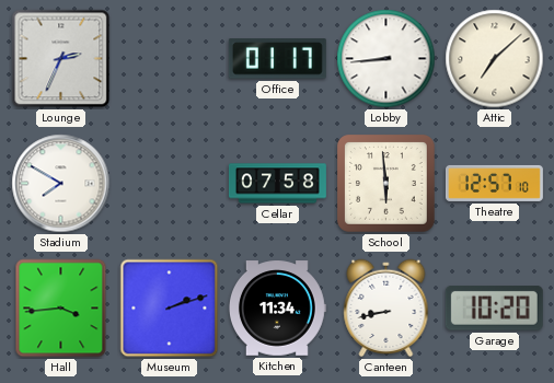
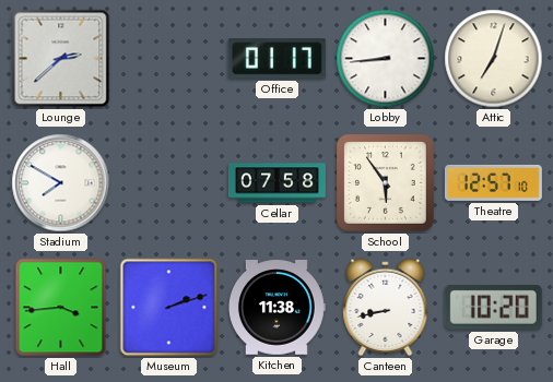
Lounge: 2:34 -> 2:38 (61, 59)
Attic: 7:08 -> 7:03 (494, 59)
School: 5:59 -> 5:54 (386, 183)
Kitchen: 11:34 -> 11:38 (276, 308)
